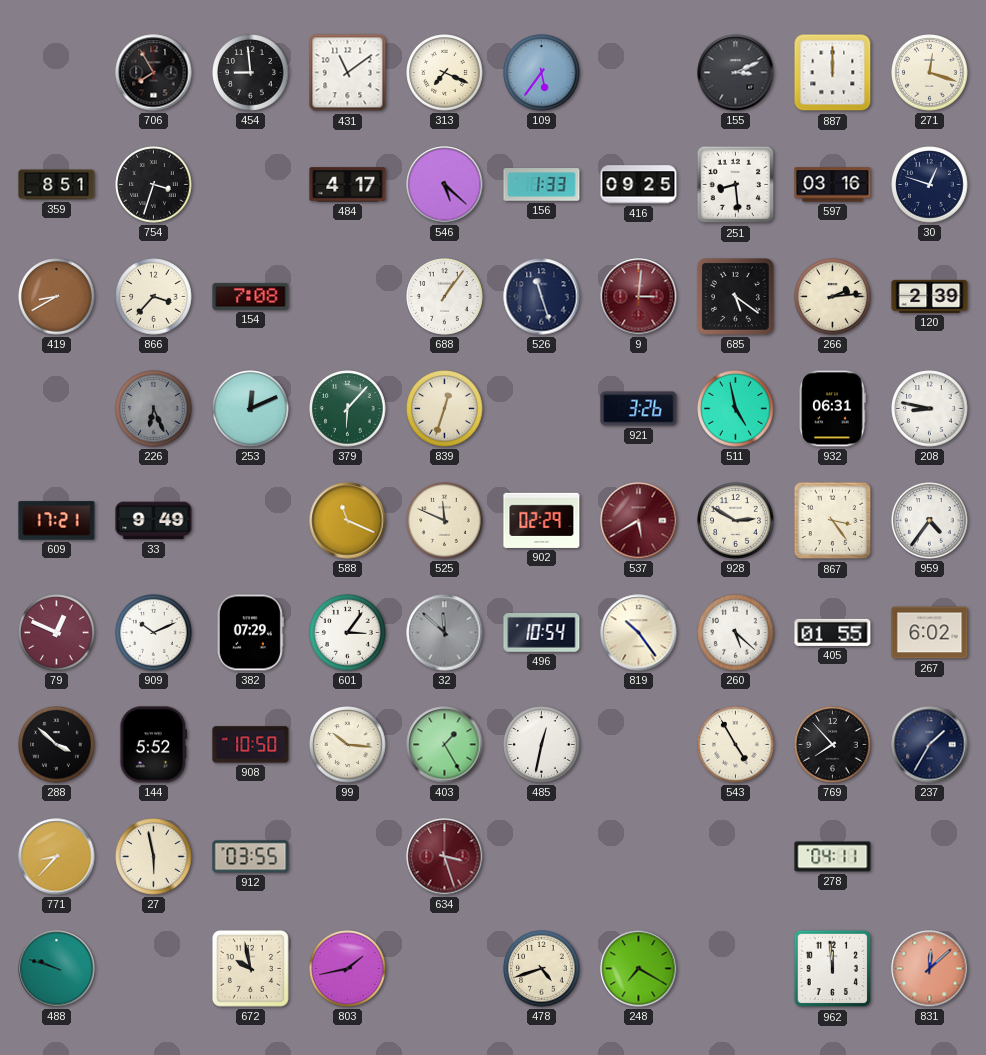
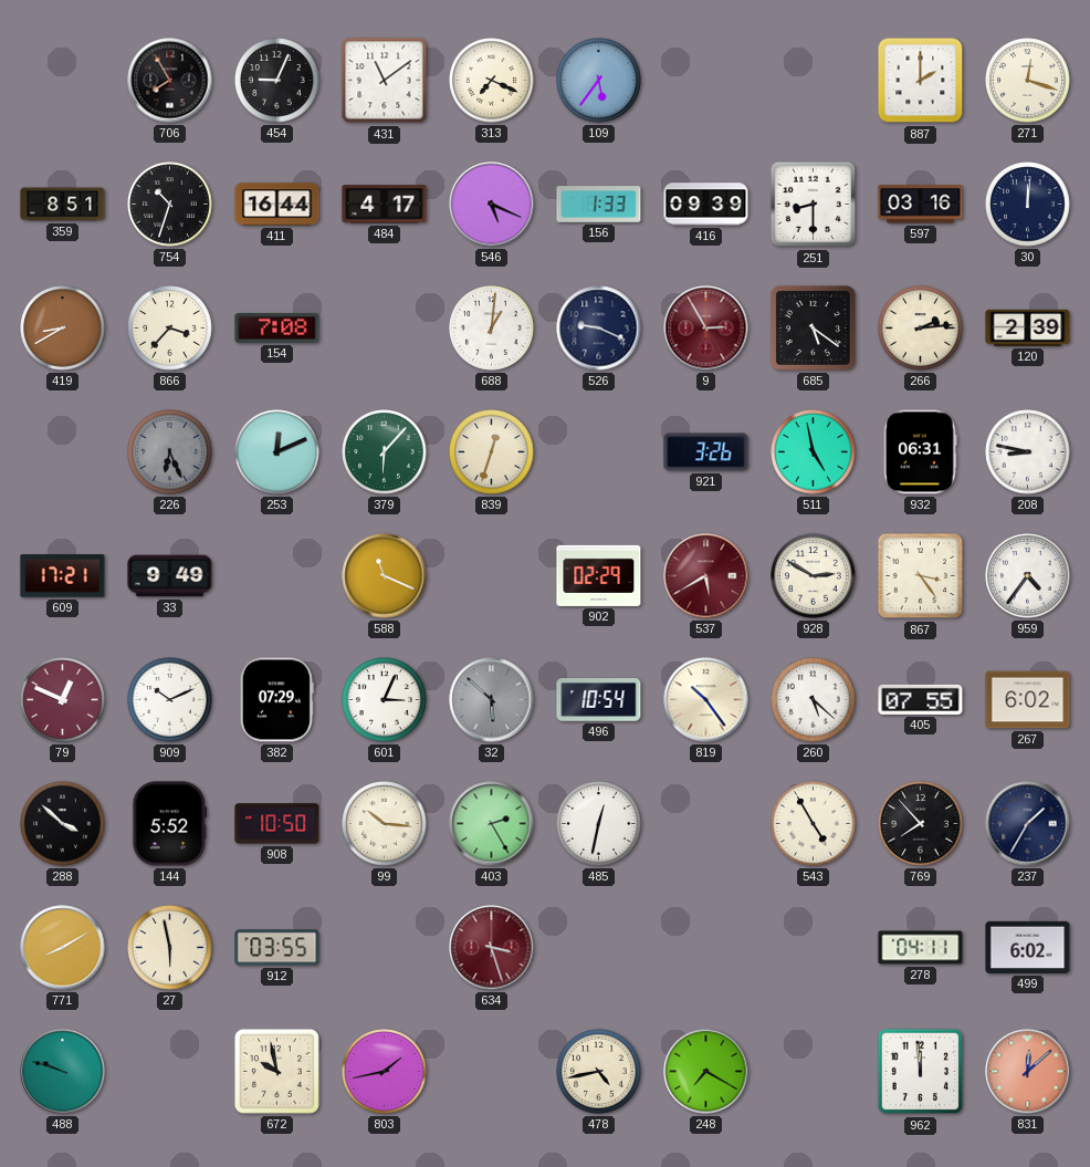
454: 8:59 -> 9:04 (277, 81)
155: 3:11 -> none (736, 73)
887: 12:00 -> 2:00 (921, 81)
754: 3:33 -> 10:33 (170, 205)
411: none -> 16:44 (277, 205)
546: 5:22 -> 5:19 (492, 205)
416: 09:25 -> 09:39 (706, 205)
251: 8:29 -> 8:30 (814, 205)
30: 12:48 -> 12:01 (1028, 205)
688: 1:06 -> 1:01 (492, 329)
526: 11:27 -> 9:19 (599, 329)
9: 3:01 -> 2:55 (706, 329)
525: 11:49 -> none (445, 521)
601: 3:06 -> 3:04 (385, 700)
32: 11:52 -> 5:52 (492, 700)
405: 01:55 -> 07:55 (921, 699)
403: 1:25 -> 2:25 (492, 824)
771: 8:37 -> 8:10 (63, 948)
499: none -> 6:02 (1028, 947)
478: 4:42 -> 4:43 (599, 1072)
